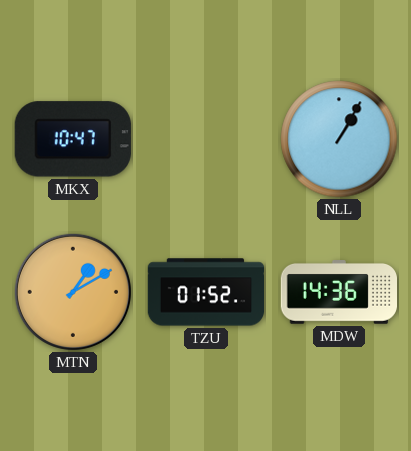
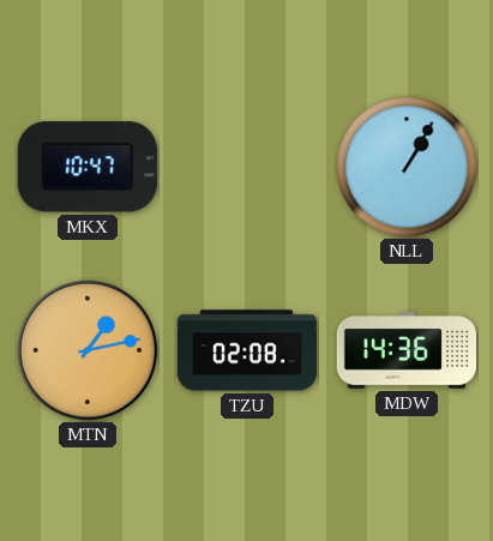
MTN: 1:10 -> 1:13 (88, 350)
TZU: 01:52 -> 02:08 (247, 350)
